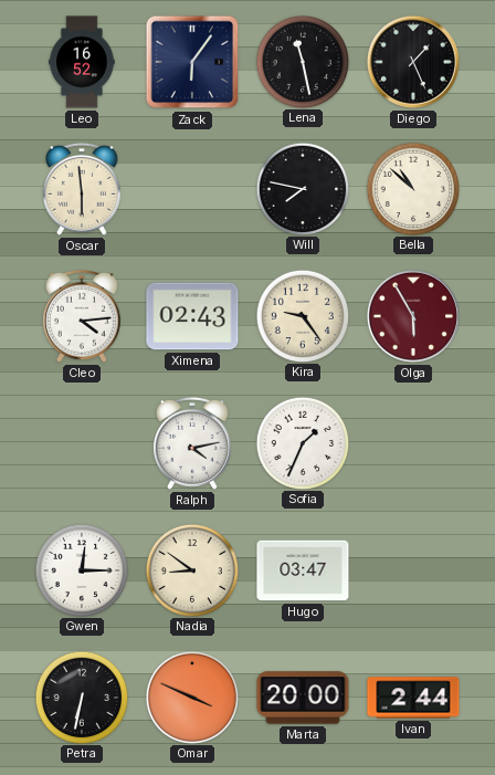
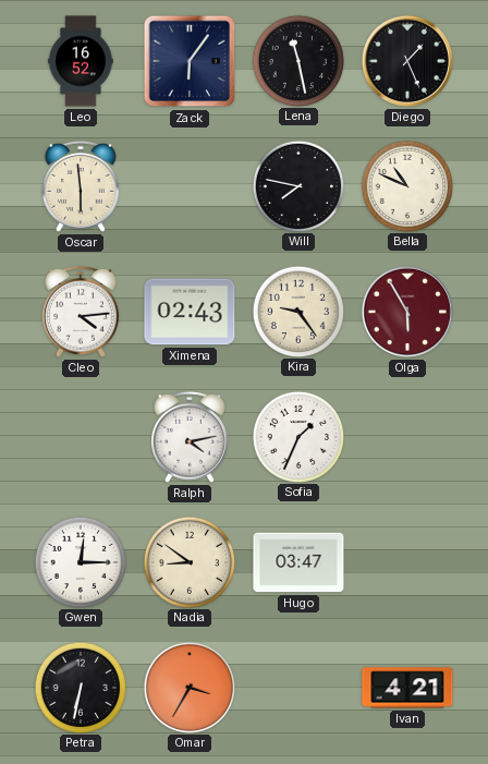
Bella: 10:52 -> 10:49 (406, 185)
Omar: 3:49 -> 3:35 (188, 687)
Marta: 20:00 -> none (303, 698)
Ivan: 2:44 -> 4:21 (407, 688)
